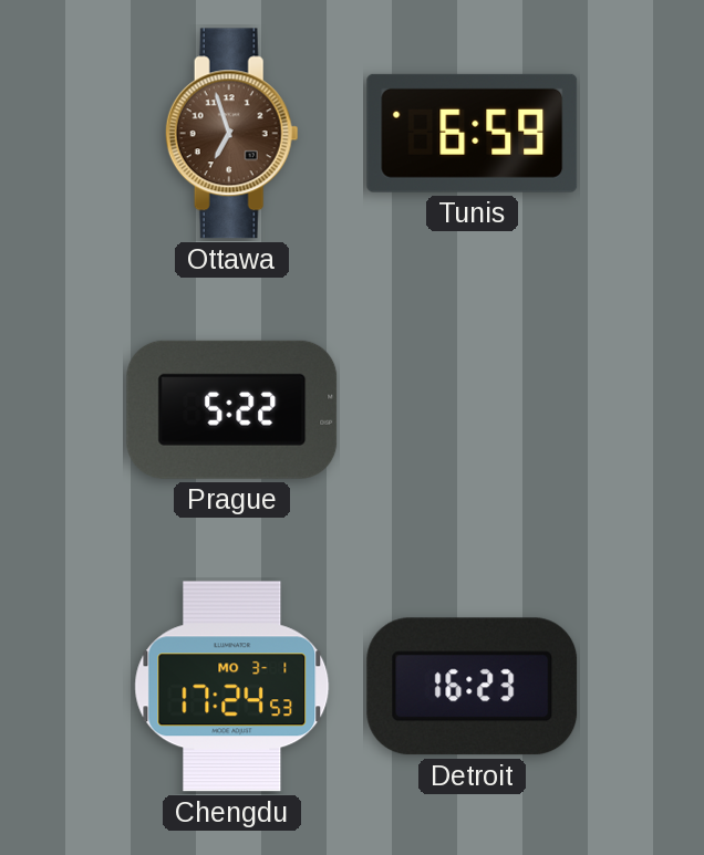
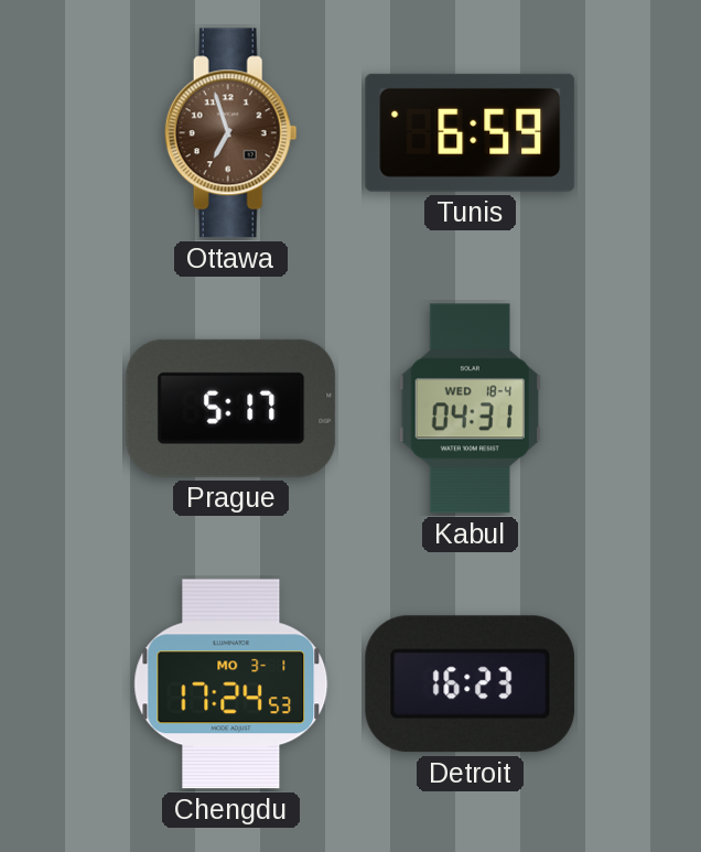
Prague: 5:22 -> 5:17 (231, 408)
Kabul: none -> 04:31 (470, 409)
